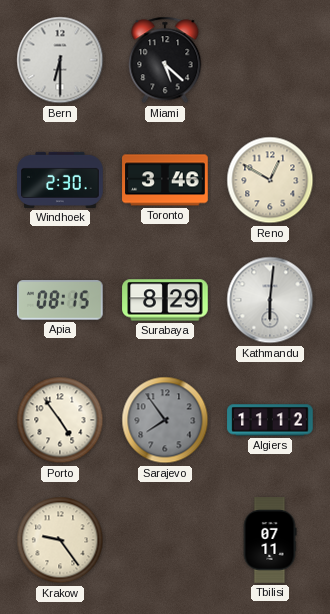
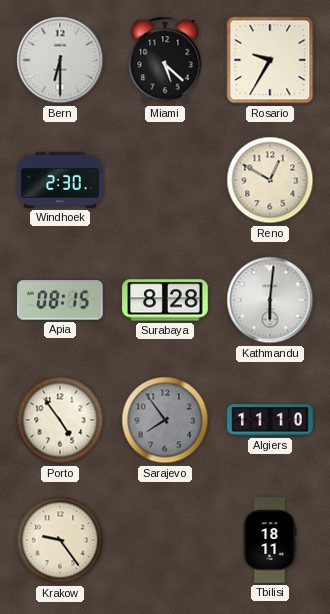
Rosario: none -> 9:35 (270, 60)
Toronto: 3:46 -> none (165, 180)
Surabaya: 8:29 -> 8:28 (165, 300)
Algiers: 11:12 -> 11:10 (270, 420)
Tbilisi: 07:11 -> 18:11 (270, 540)
